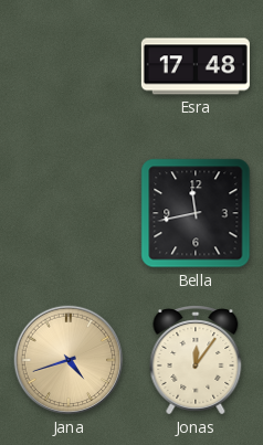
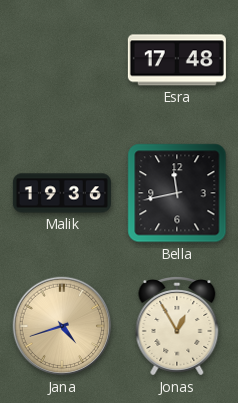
Malik: none -> 19:36 (62, 193)
Jonas: 12:06 -> 12:55 (177, 327)
